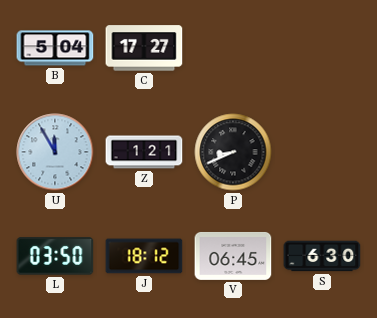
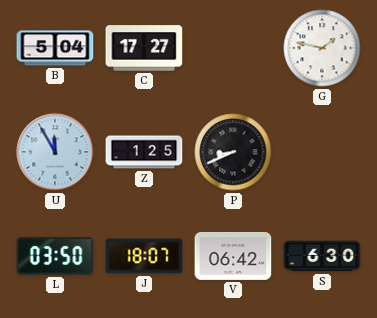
G: none -> 1:47 (322, 48)
Z: 1:21 -> 1:25 (144, 152)
J: 18:12 -> 18:07 (144, 256)
V: 06:45 -> 06:42 (233, 256)
